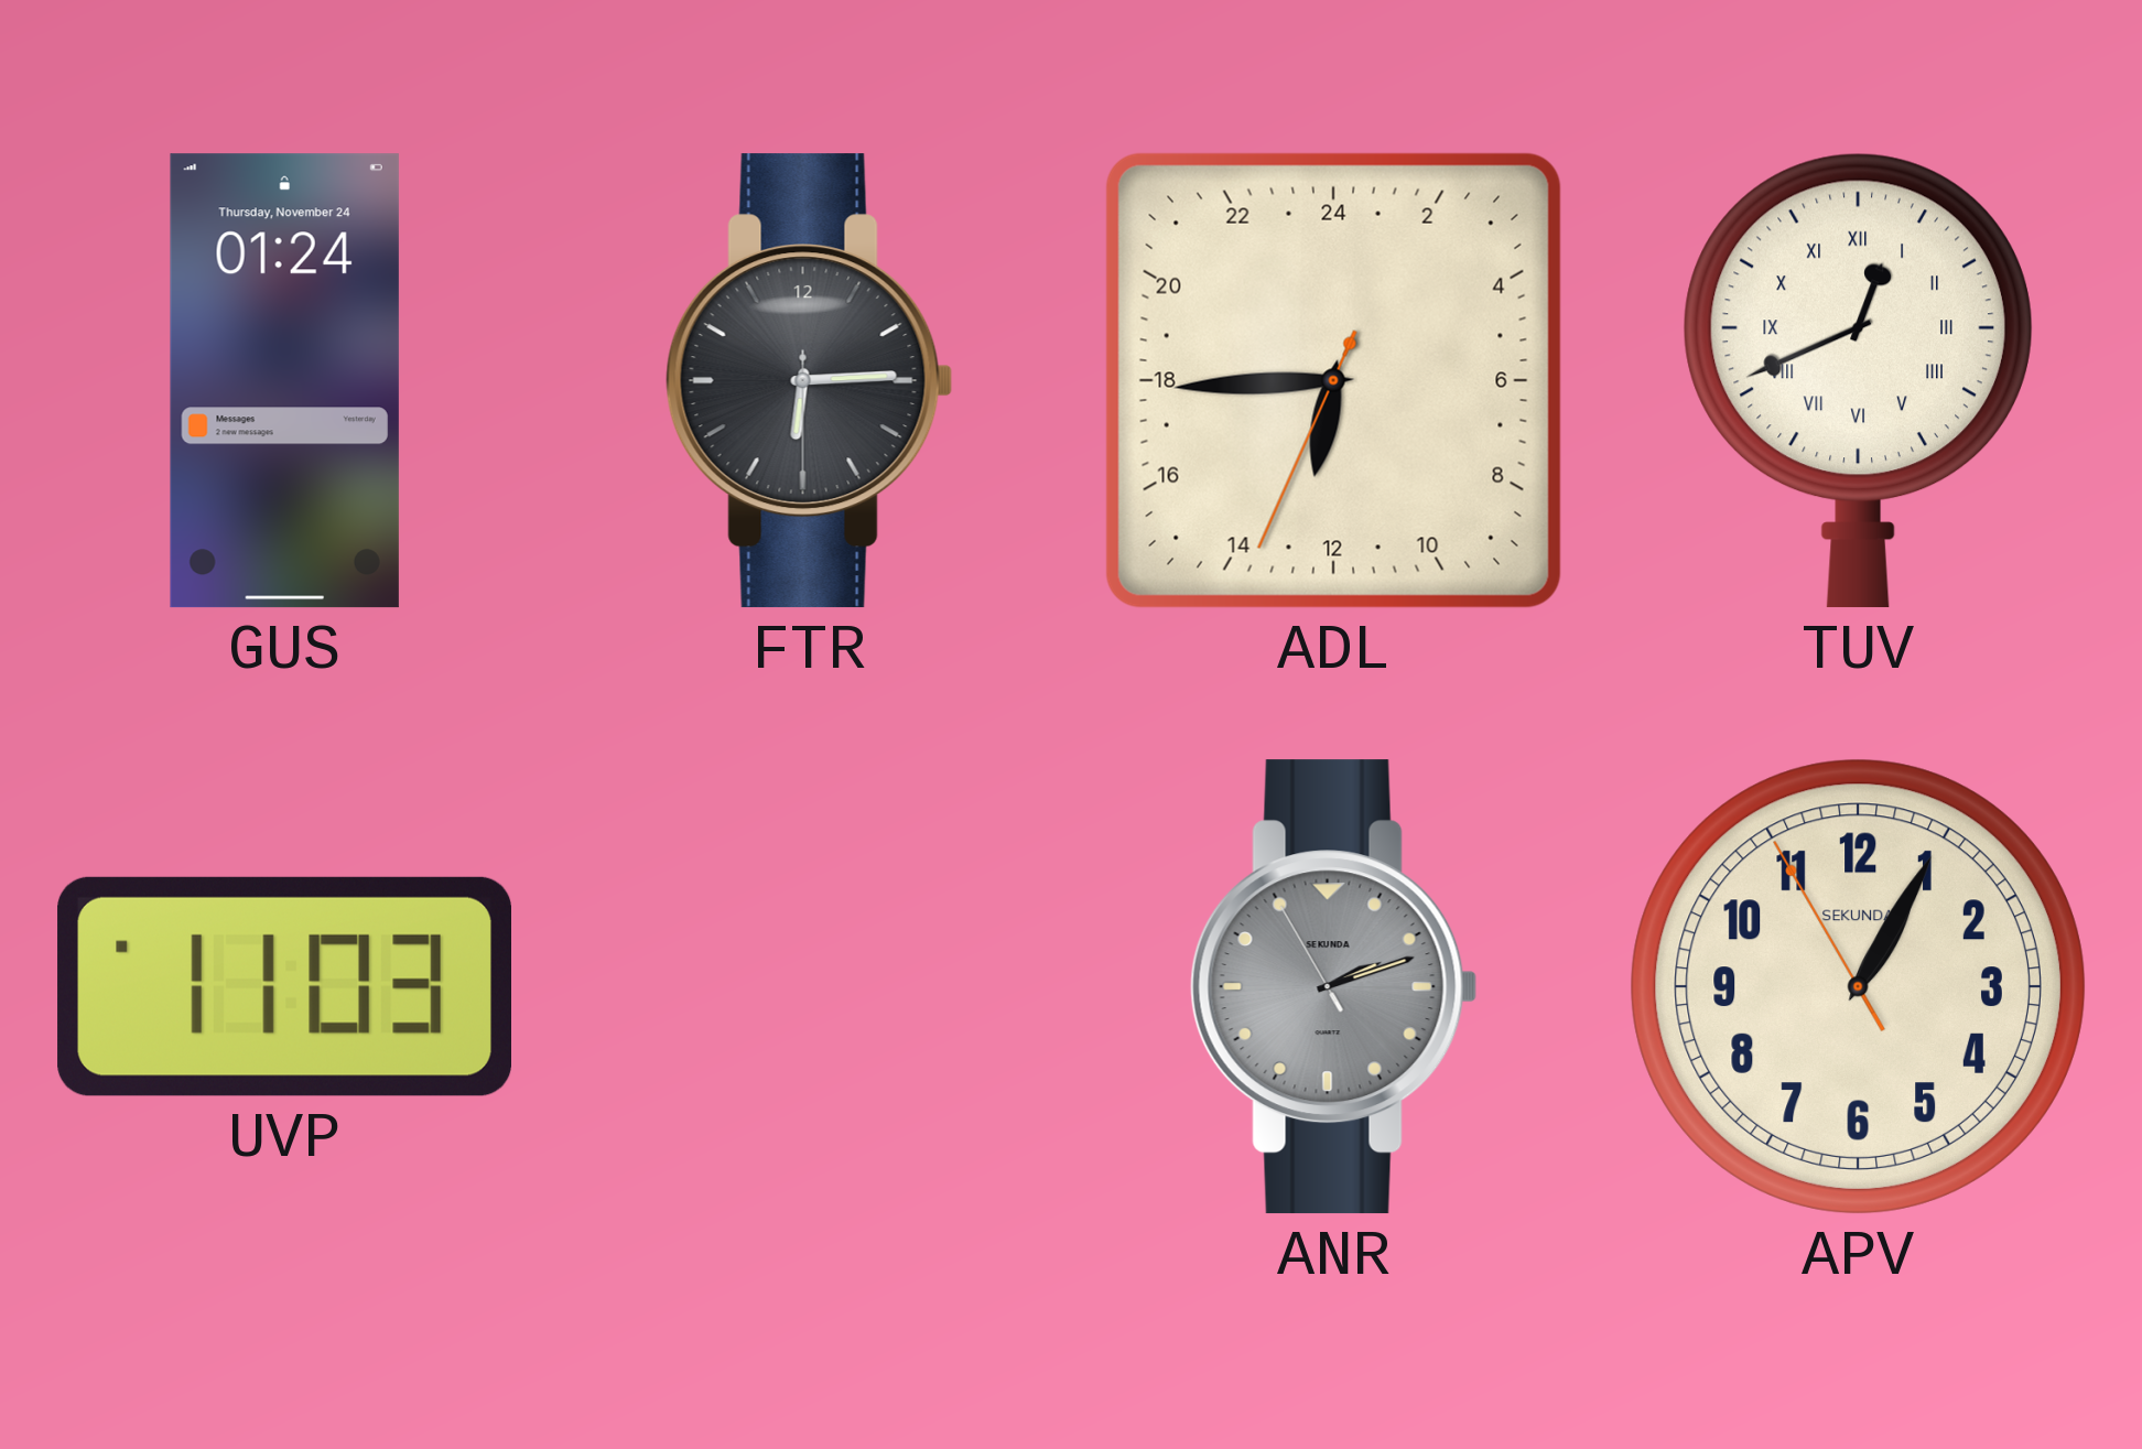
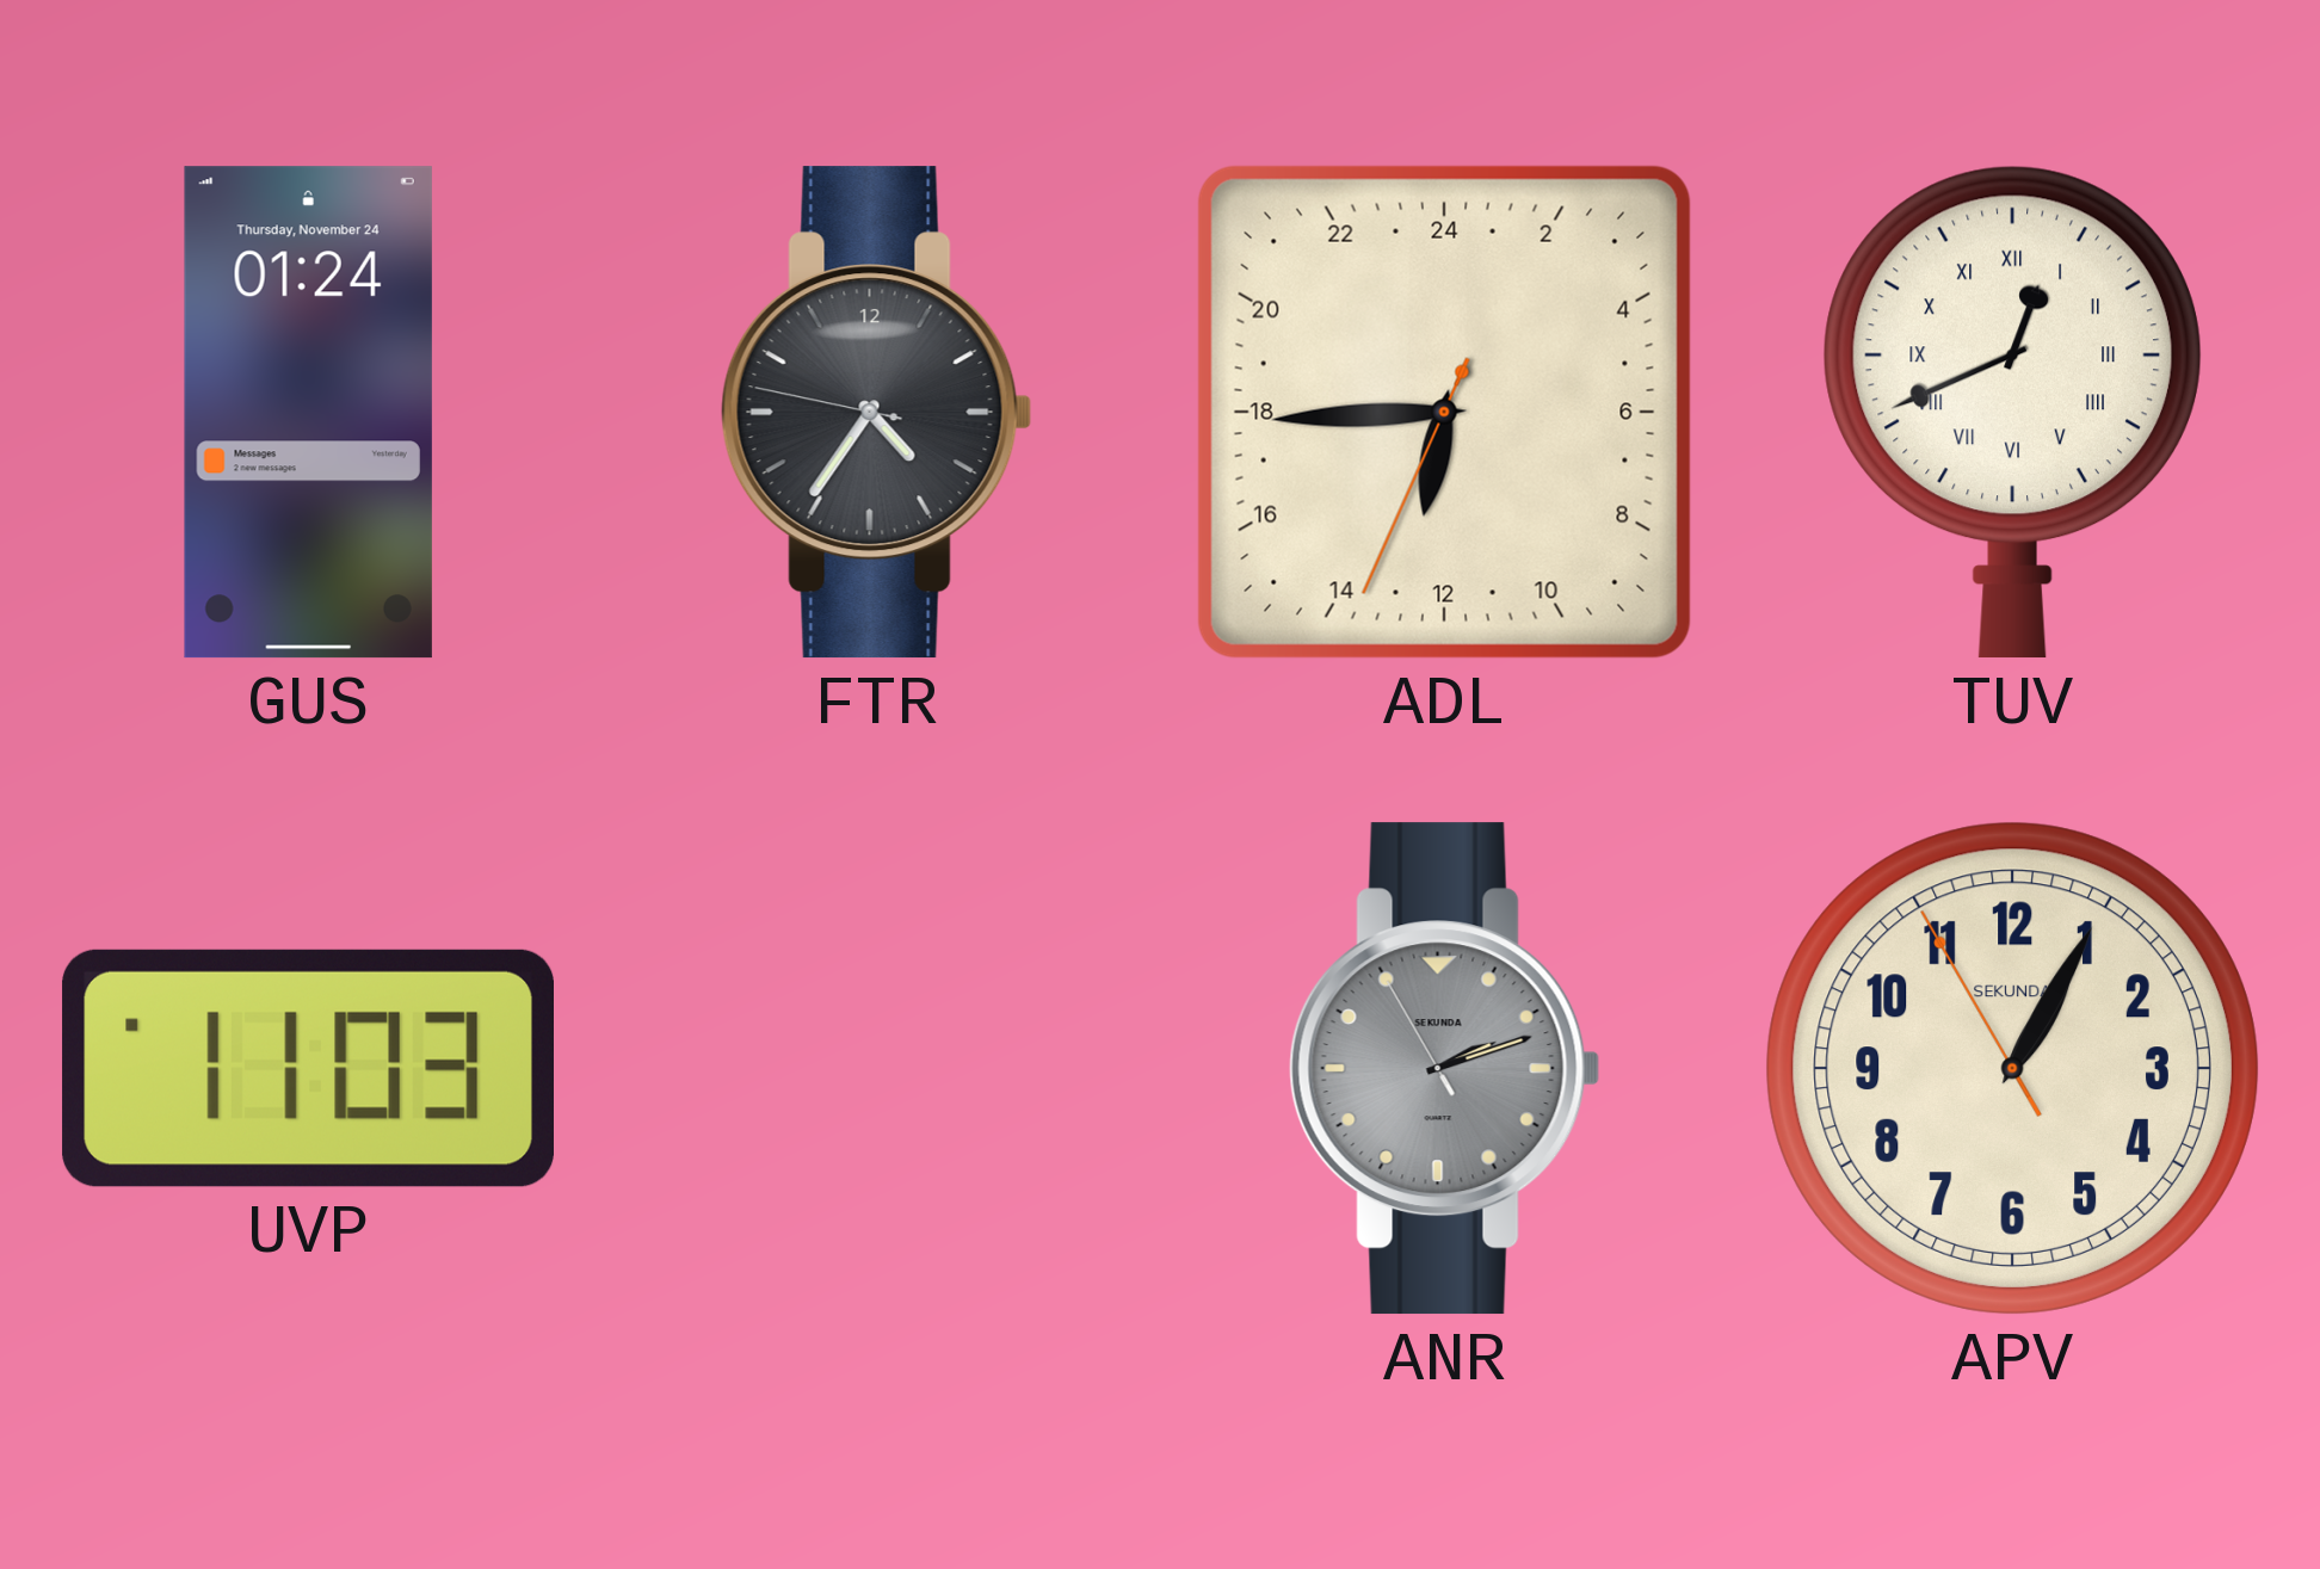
FTR: 6:14 -> 4:35 (877, 413)
